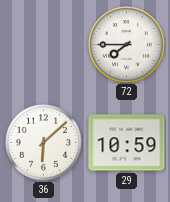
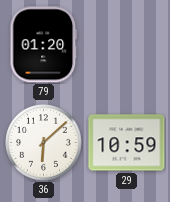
79: none -> 01:20 (44, 45)
72: 7:45 -> none (127, 45)
